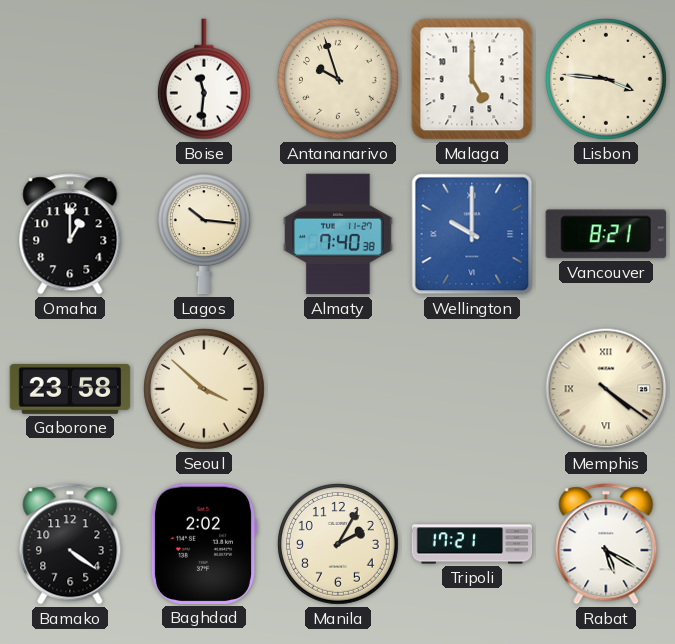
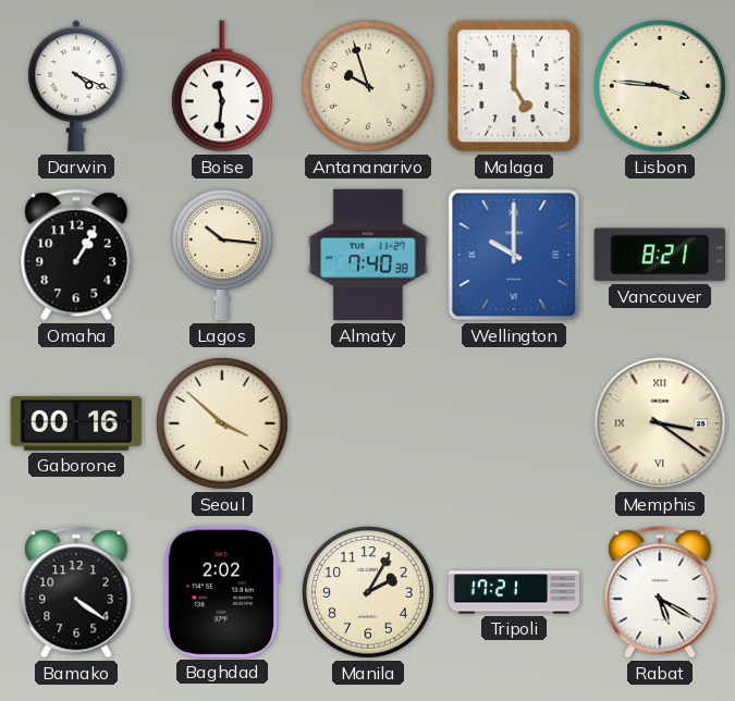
Darwin: none -> 4:19 (76, 86)
Omaha: 1:00 -> 1:05 (76, 255)
Gaborone: 23:58 -> 00:16 (76, 423)
Memphis: 4:21 -> 3:21 (660, 423)
